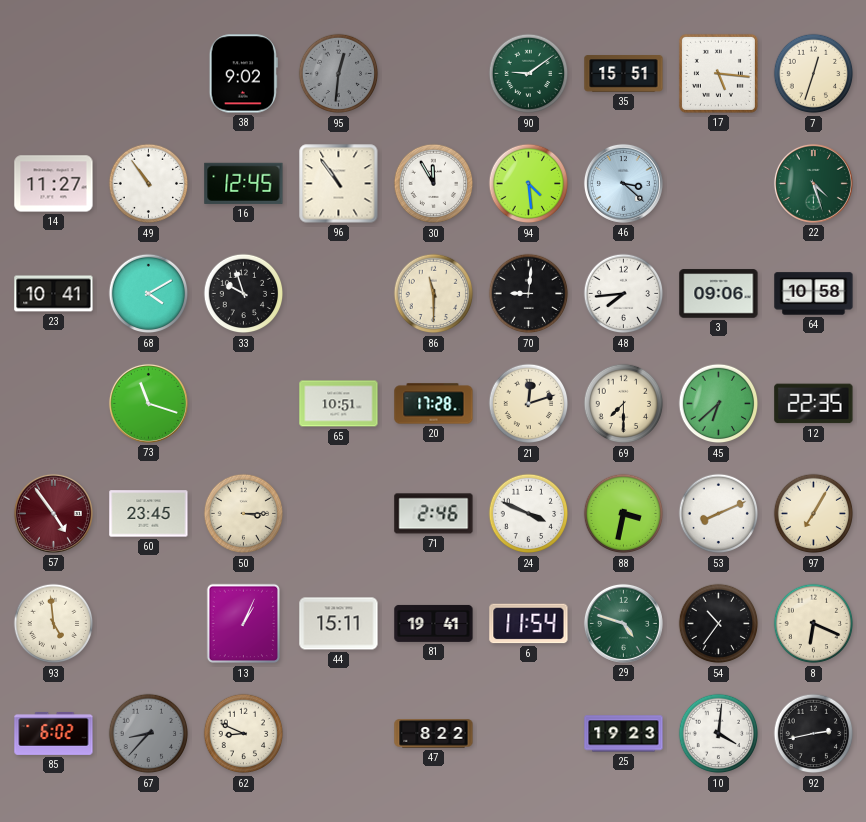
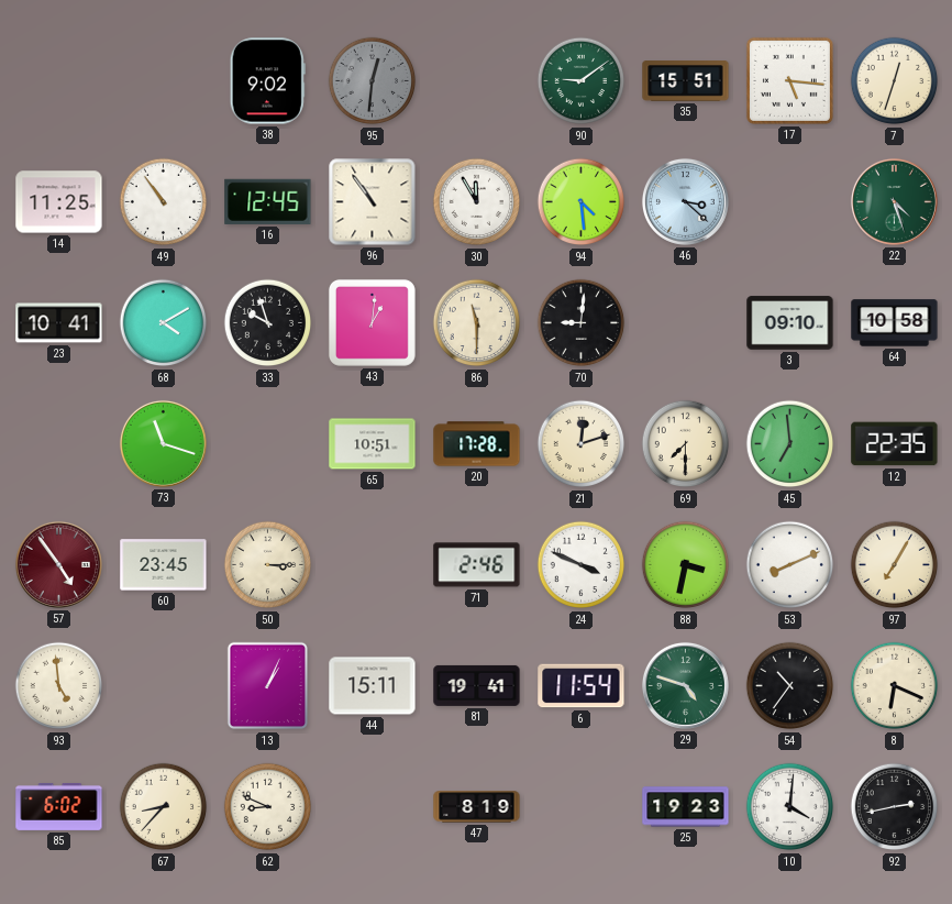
14: 11:27 -> 11:25 (59, 202)
43: none -> 1:01 (372, 322)
48: 7:44 -> none (624, 294)
3: 09:06 -> 09:10 (790, 323)
45: 6:38 -> 6:59 (790, 444)
67 dial: grey -> cream (164, 807)
47: 8:22 -> 8:19 (477, 807)
